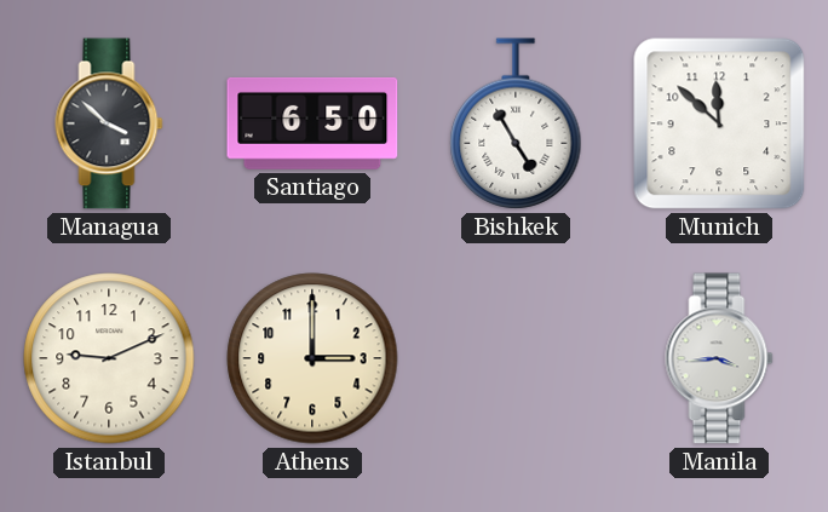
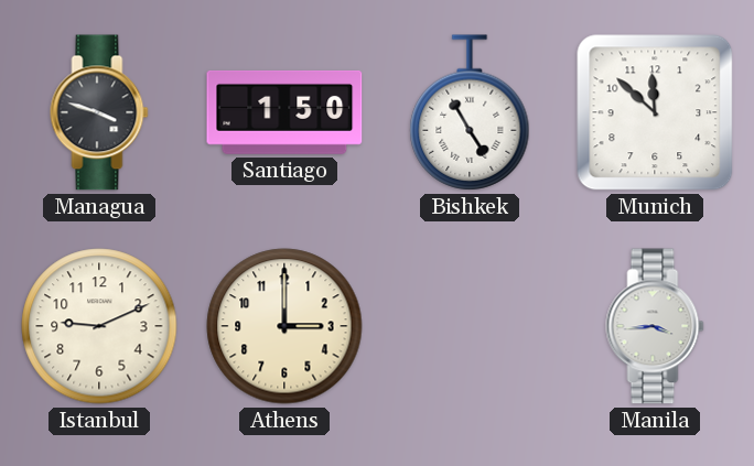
Managua: 3:52 -> 3:48 (99, 112)
Santiago: 6:50 -> 1:50 (284, 112)
